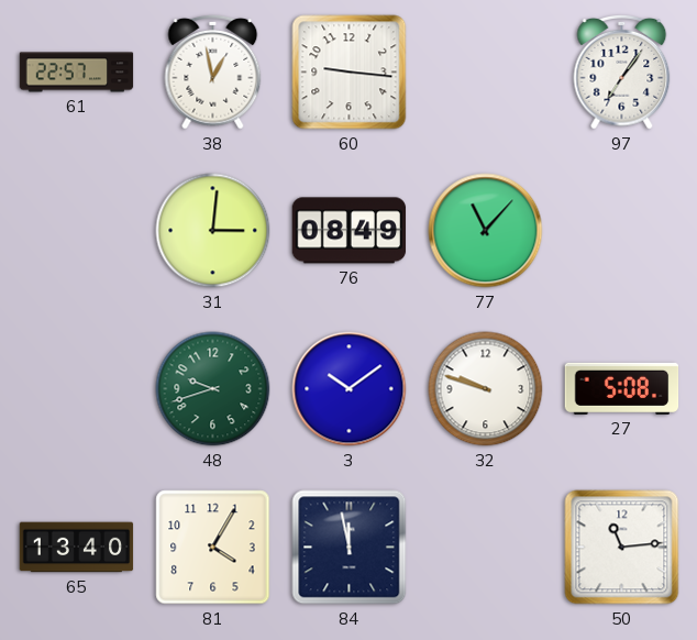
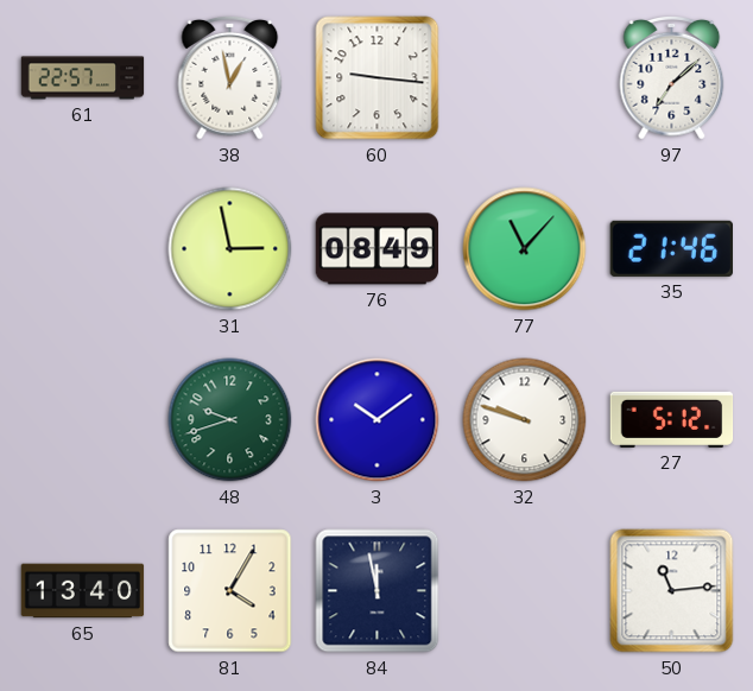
97: 7:06 -> 7:08 (672, 77)
31: 3:01 -> 2:58 (230, 249)
35: none -> 21:46 (671, 248)
27: 5:08 -> 5:12 (672, 419)
